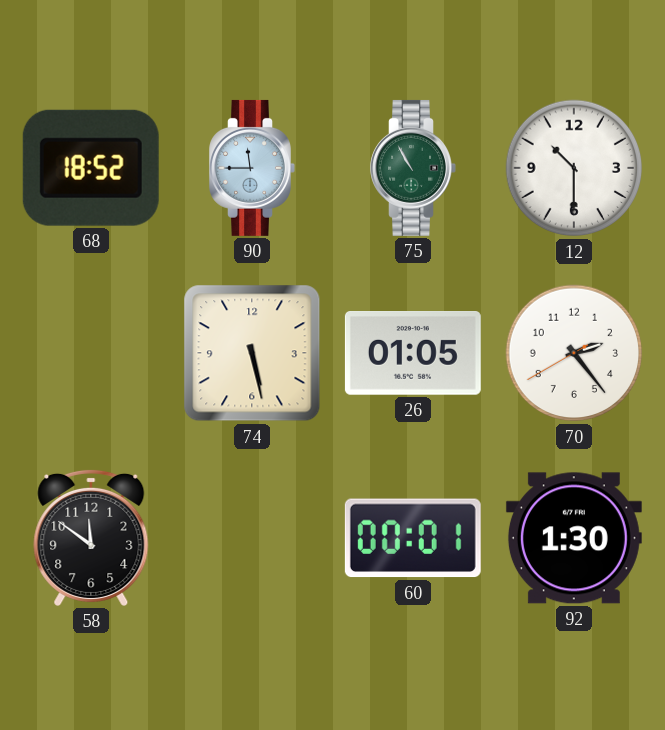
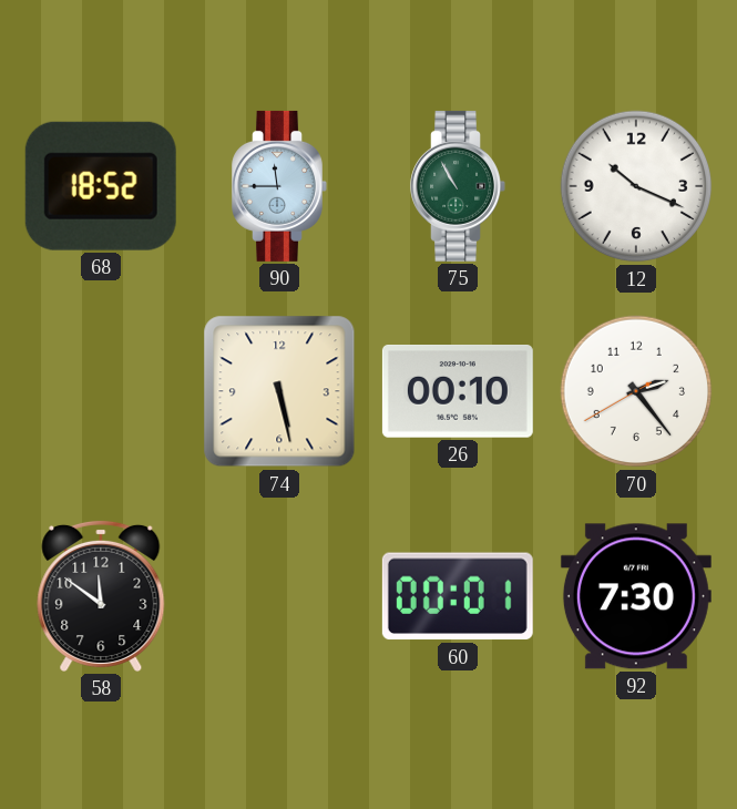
12: 10:30 -> 10:19 (636, 186)
26: 01:05 -> 00:10 (458, 392)
92: 1:30 -> 7:30 (636, 596)
